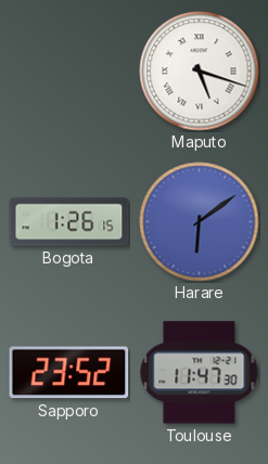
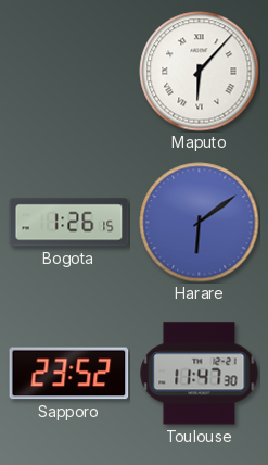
Maputo: 5:18 -> 6:07 (200, 72)
